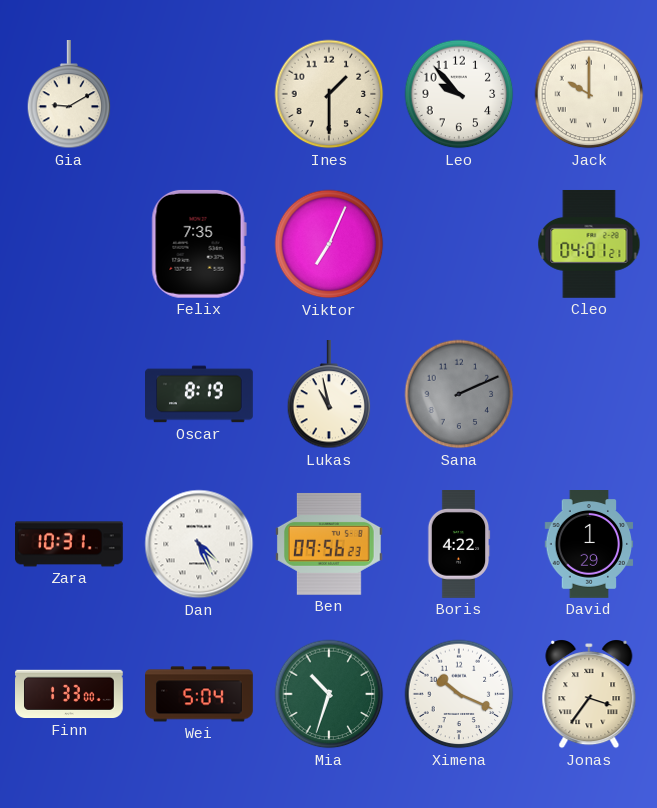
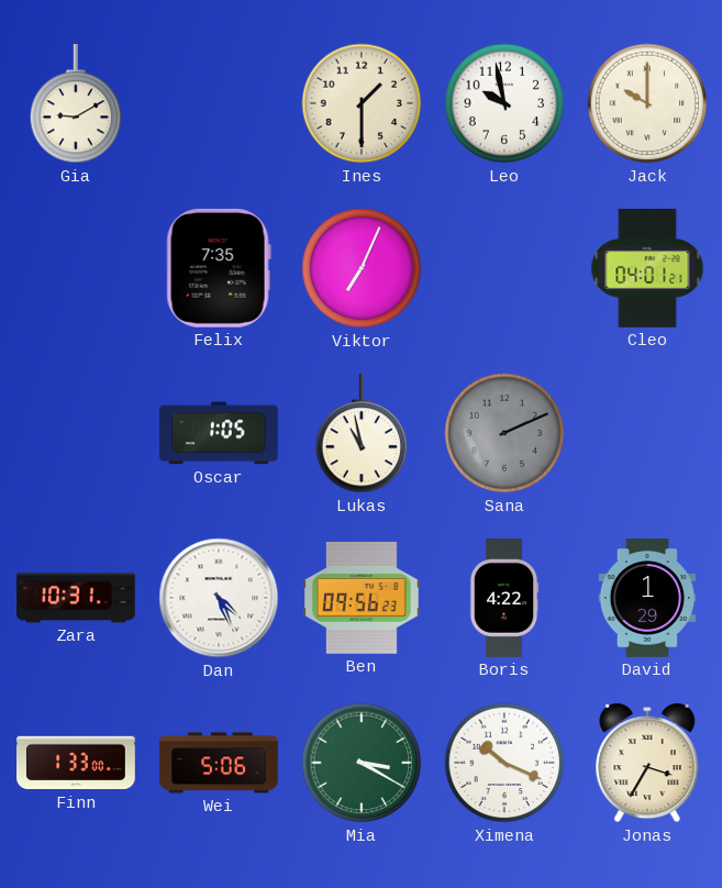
Leo: 9:53 -> 9:58 (504, 103)
Oscar: 8:19 -> 1:05 (219, 433)
Wei: 5:04 -> 5:06 (219, 763)
Mia: 10:33 -> 3:20 (362, 763)
Jonas: 3:36 -> 3:35 (647, 763)
